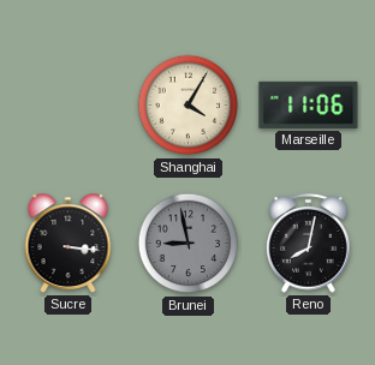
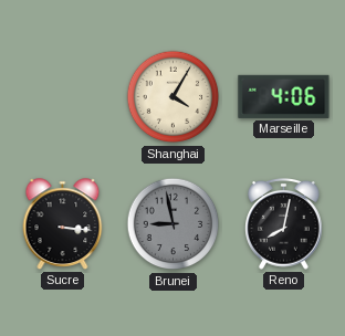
Marseille: 11:06 -> 4:06 (284, 96)
